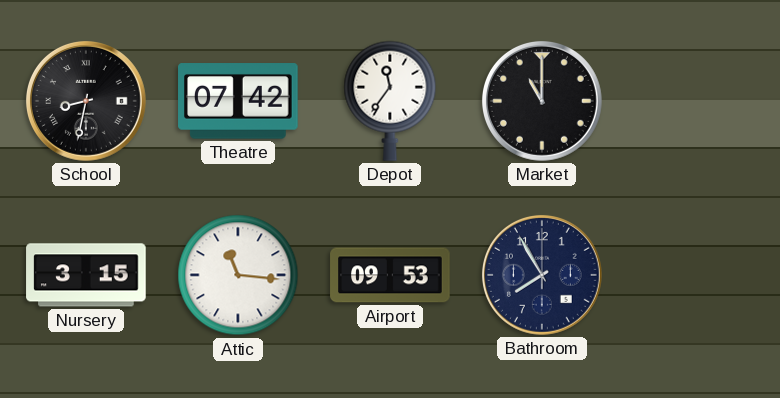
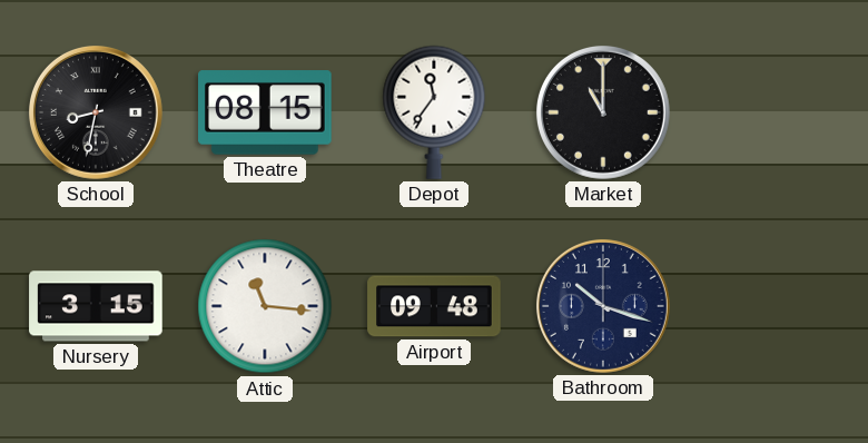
Theatre: 07:42 -> 08:15 (265, 112)
Airport: 09:53 -> 09:48 (434, 306)
Bathroom: 7:55 -> 10:18 (603, 306)
